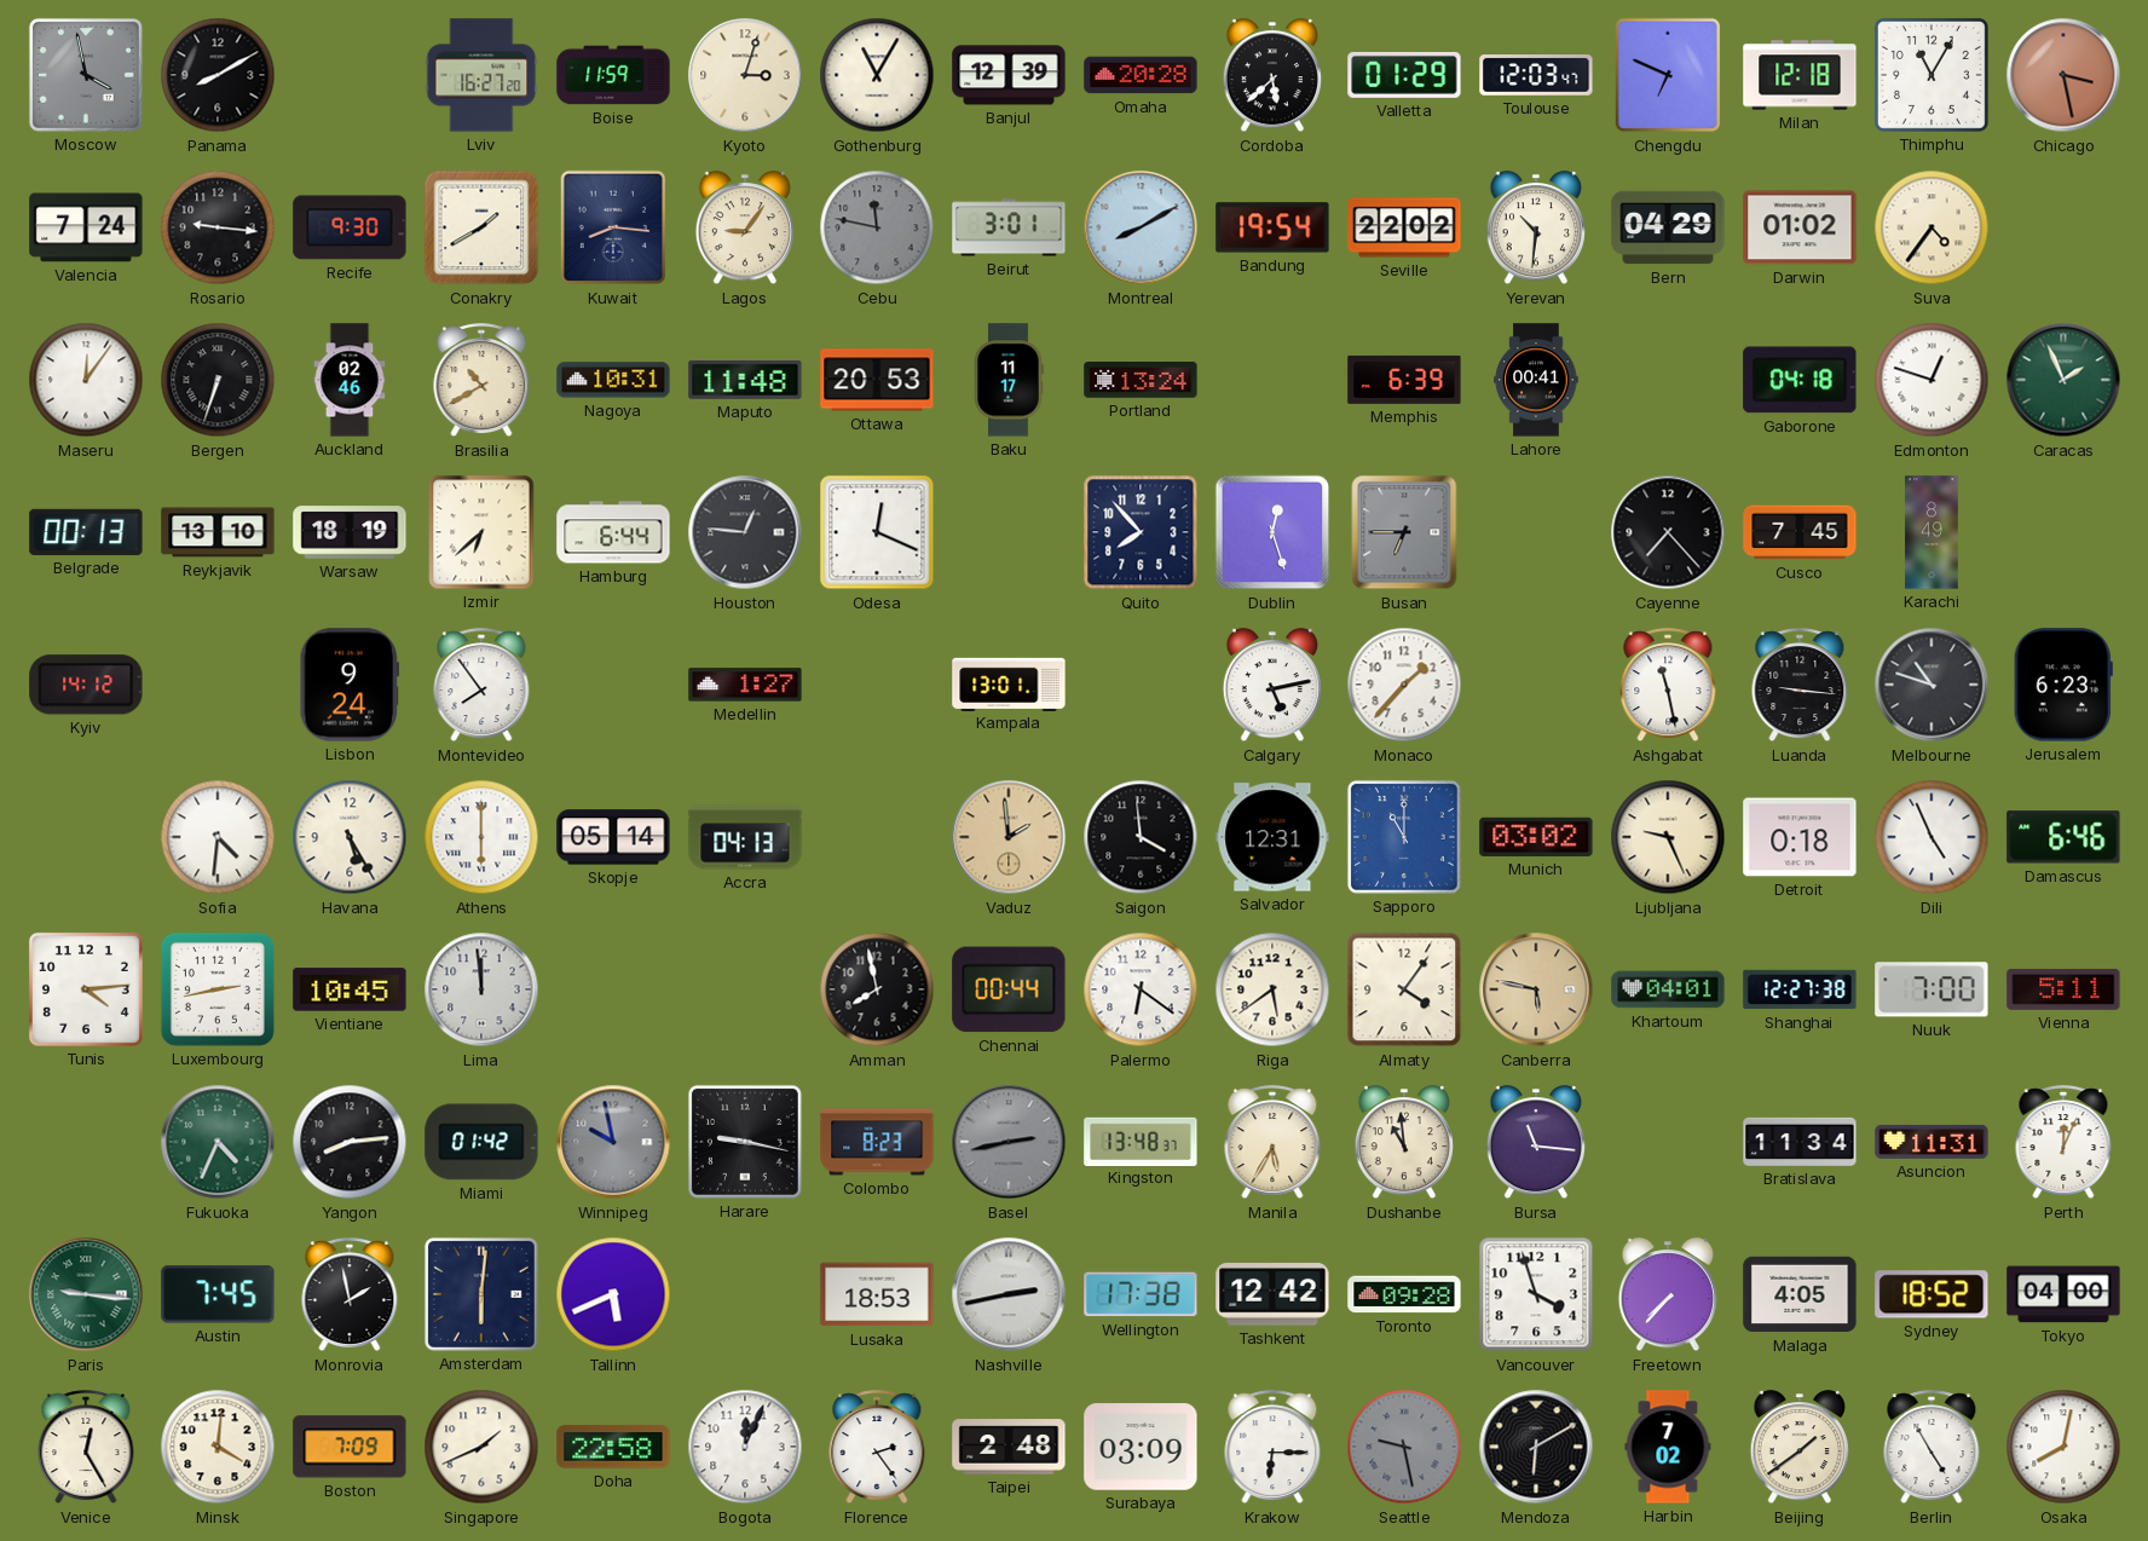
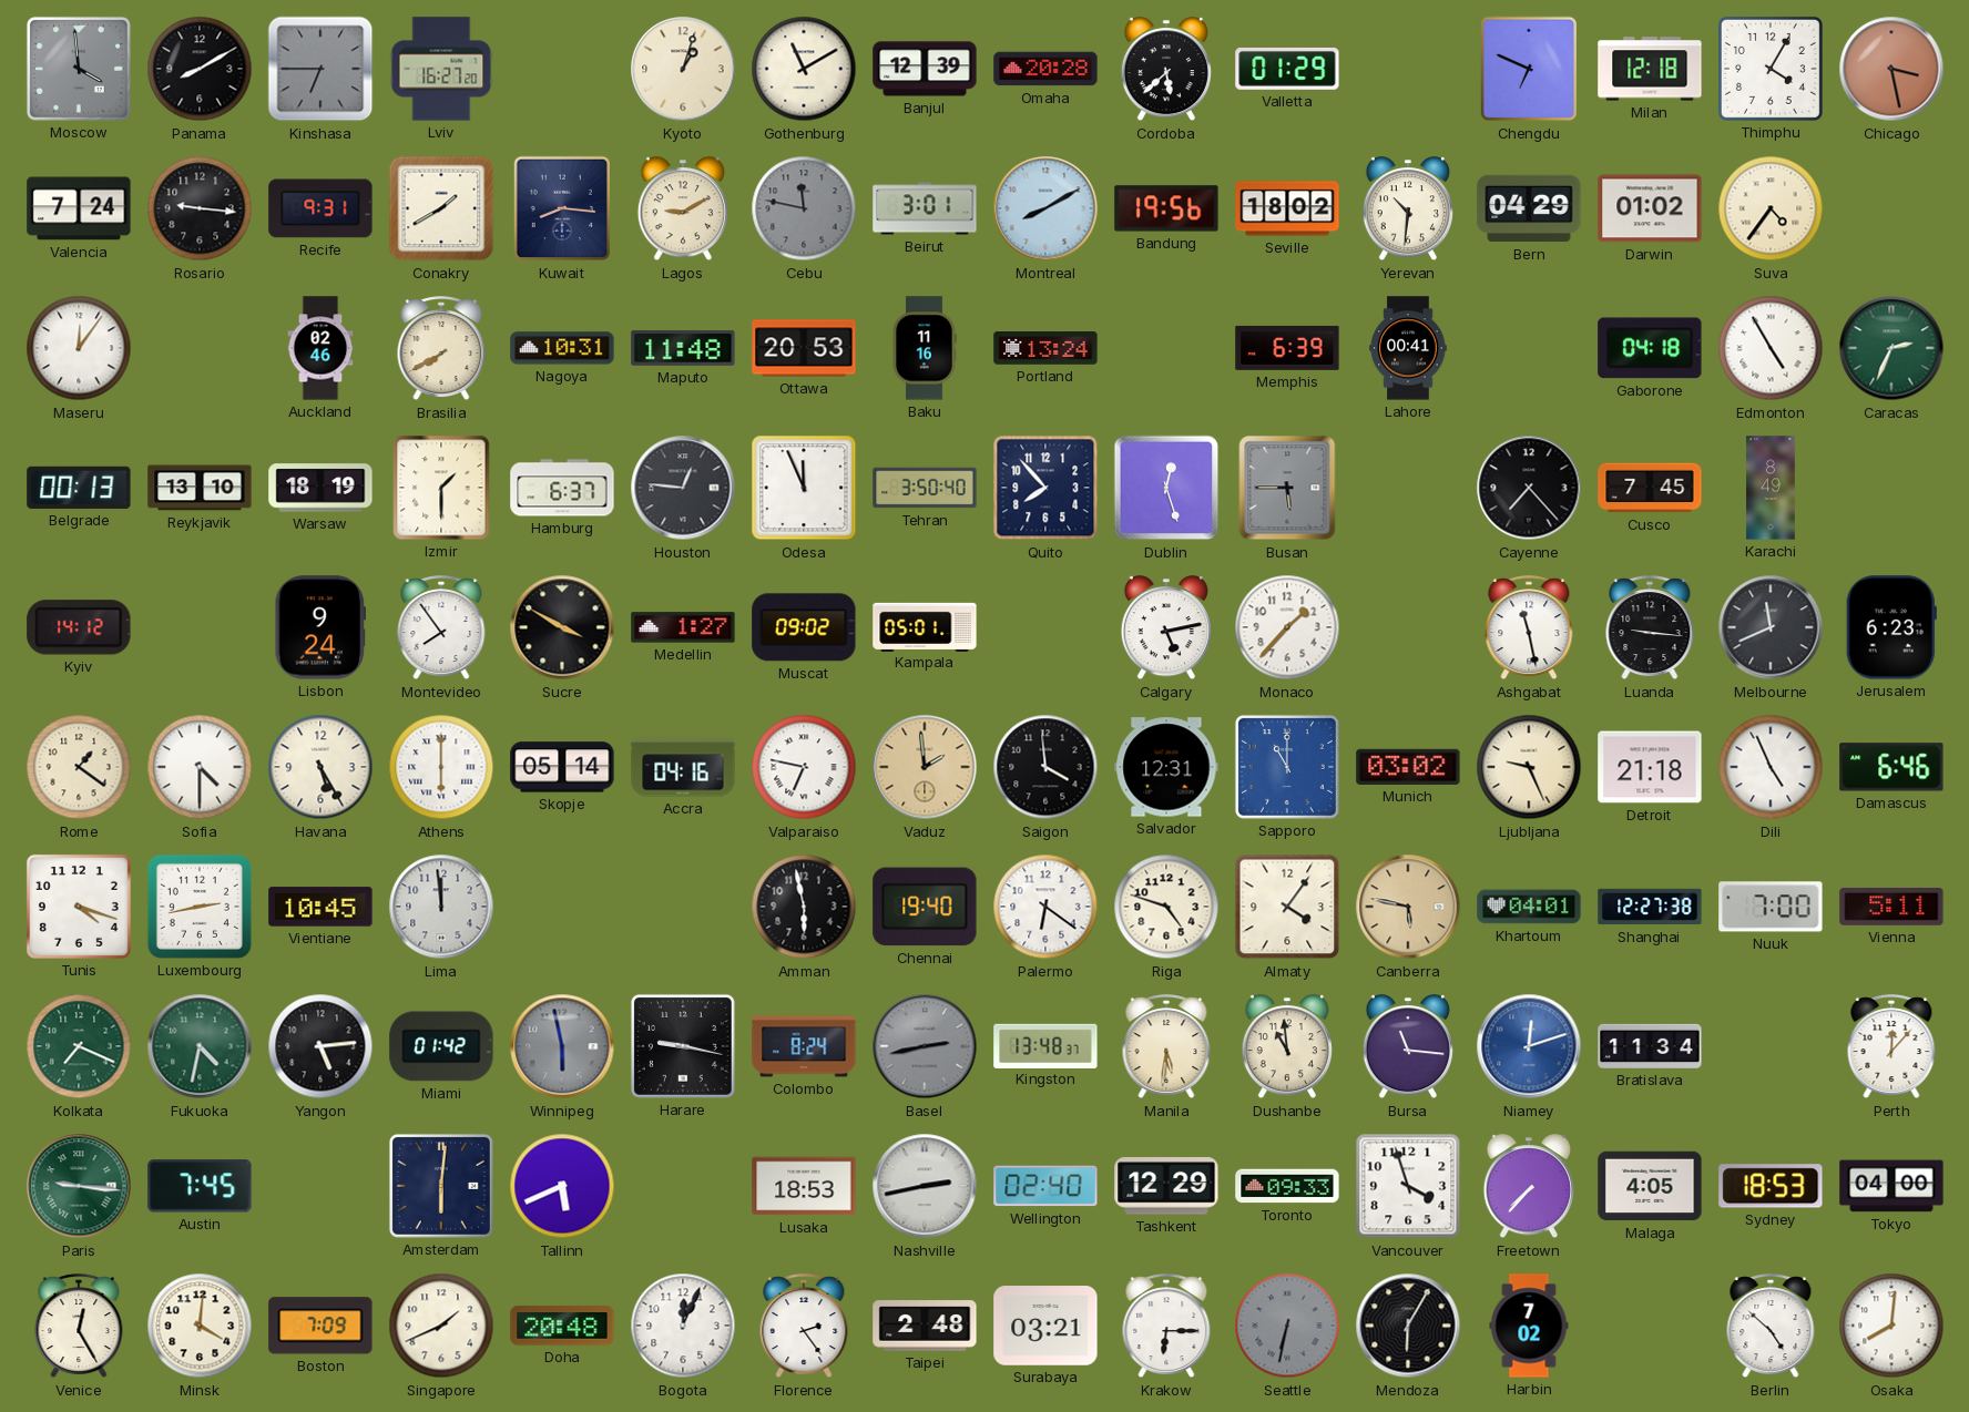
Moscow: 3:58 -> 3:59 (79, 69)
Kinshasa: none -> 6:45 (320, 69)
Boise: 11:59 -> none (613, 75)
Kyoto: 3:03 -> 1:03 (683, 69)
Gothenburg: 11:05 -> 11:10 (804, 69)
Toulouse: 12:03 -> none (1536, 75)
Thimphu: 11:05 -> 4:05 (1771, 69)
Recife: 9:30 -> 9:31 (320, 208)
Lagos: 9:06 -> 9:10 (683, 209)
Bandung: 19:54 -> 19:56 (1166, 208)
Seville: 22:02 -> 18:02 (1287, 208)
Bergen: 6:33 -> none (218, 380)
Brasilia: 10:40 -> 7:40 (441, 349)
Baku: 11:17 -> 11:16 (925, 348)
Edmonton: 12:48 -> 4:55 (1771, 348)
Caracas: 1:56 -> 2:34 (1891, 348)
Izmir: 6:38 -> 1:30 (441, 488)
Hamburg: 6:44 -> 6:37 (562, 488)
Odesa: 12:19 -> 11:56 (804, 488)
Tehran: none -> 3:50 (925, 488)
Busan: 6:45 -> 5:45 (1287, 488)
Sucre: none -> 3:50 (562, 627)
Muscat: none -> 09:02 (804, 627)
Kampala: 13:01 -> 05:01 (925, 626)
Melbourne: 10:48 -> 11:41 (1771, 627)
Rome: none -> 1:21 (79, 767)
Sofia: 4:31 -> 4:30 (200, 767)
Accra: 04:13 -> 04:16 (683, 767)
Valparaiso: none -> 6:47 (804, 767)
Detroit: 0:18 -> 21:18 (1650, 767)
Tunis: 4:14 -> 4:18 (79, 907)
Amman: 7:58 -> 5:58 (804, 907)
Chennai: 00:44 -> 19:40 (925, 907)
Riga: 5:39 -> 4:48 (1166, 907)
Kolkata: none -> 7:19 (79, 1046)
Fukuoka: 4:34 -> 4:32 (200, 1046)
Yangon: 8:14 -> 5:14 (320, 1046)
Winnipeg: 9:58 -> 5:58 (562, 1046)
Colombo: 8:23 -> 8:24 (804, 1046)
Manila: 5:35 -> 5:31 (1166, 1047)
Niamey: none -> 12:12 (1529, 1046)
Asuncion: 11:31 -> none (1932, 1142)
Perth: 12:04 -> 12:07 (1891, 1047)
Monrovia: 1:58 -> none (350, 1295)
Wellington: 17:38 -> 02:40 (1045, 1186)
Tashkent: 12:42 -> 12:29 (1166, 1186)
Toronto: 09:28 -> 09:33 (1287, 1186)
Sydney: 18:52 -> 18:53 (1771, 1186)
Doha: 22:58 -> 20:48 (562, 1326)
Surabaya: 03:09 -> 03:21 (1045, 1326)
Seattle: 9:28 -> 6:32 (1287, 1326)
Mendoza: 6:10 -> 6:05 (1408, 1326)
Beijing: 1:39 -> none (1800, 1448)
Berlin: 4:55 -> 4:52 (1771, 1327)
Osaka: 8:02 -> 8:01 (1891, 1326)
